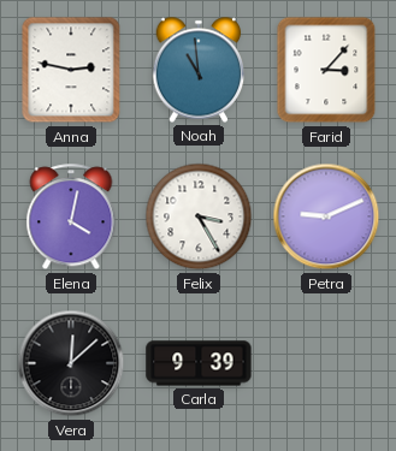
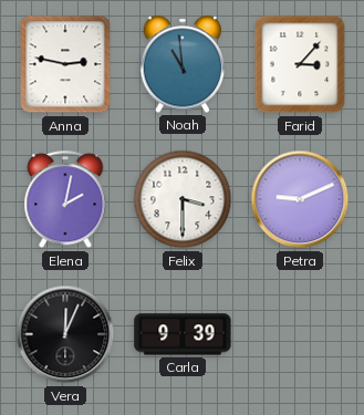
Elena: 4:02 -> 2:02 (65, 200)
Felix: 3:25 -> 3:30 (183, 199)
Vera: 12:08 -> 12:04 (65, 334)
